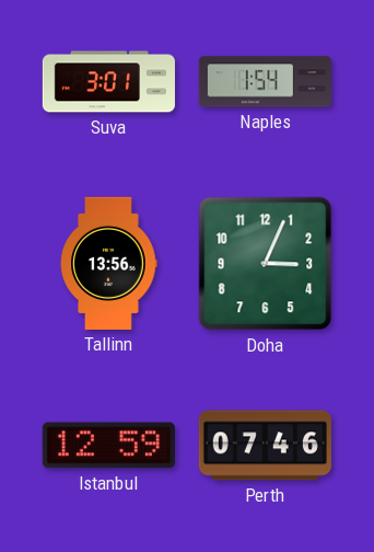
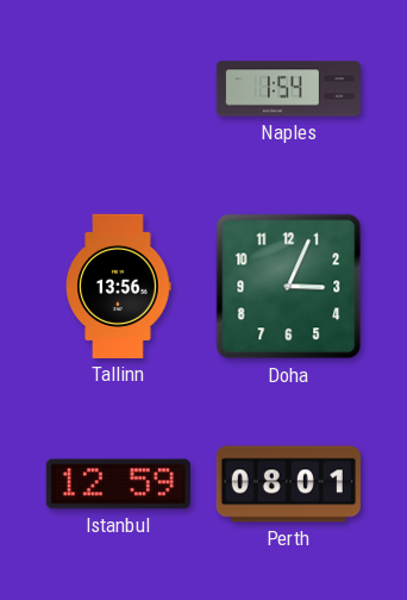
Suva: 3:01 -> none (108, 82)
Perth: 07:46 -> 08:01 (288, 485)
